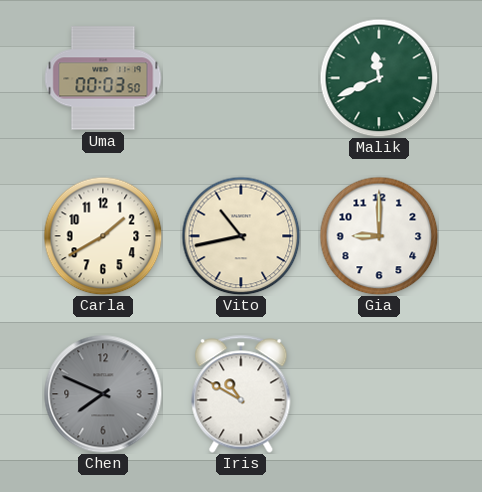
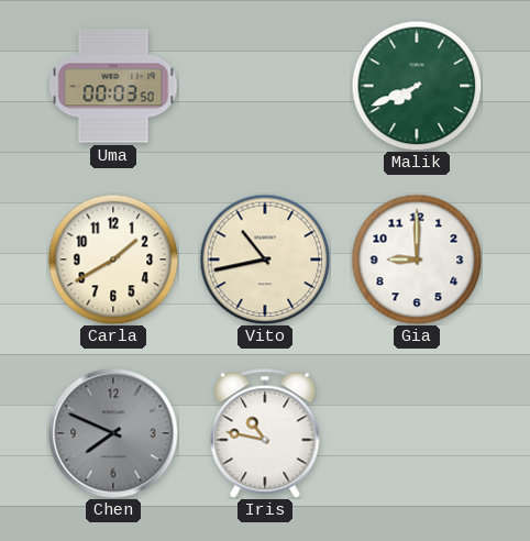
Malik: 11:41 -> 7:41 (417, 86)
Iris: 10:50 -> 10:47 (265, 433)
